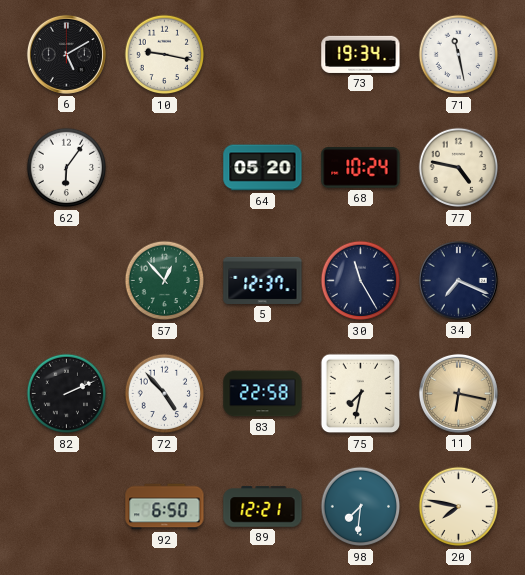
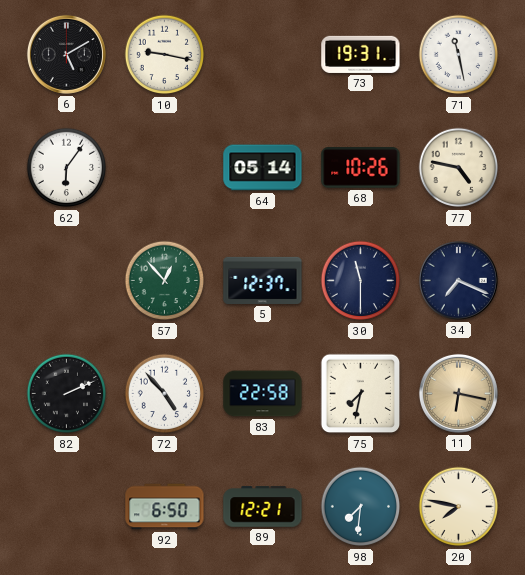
73: 19:34 -> 19:31 (361, 54)
64: 05:20 -> 05:14 (263, 168)
68: 10:24 -> 10:26 (361, 168)
30: 11:25 -> 11:30 (361, 281)
